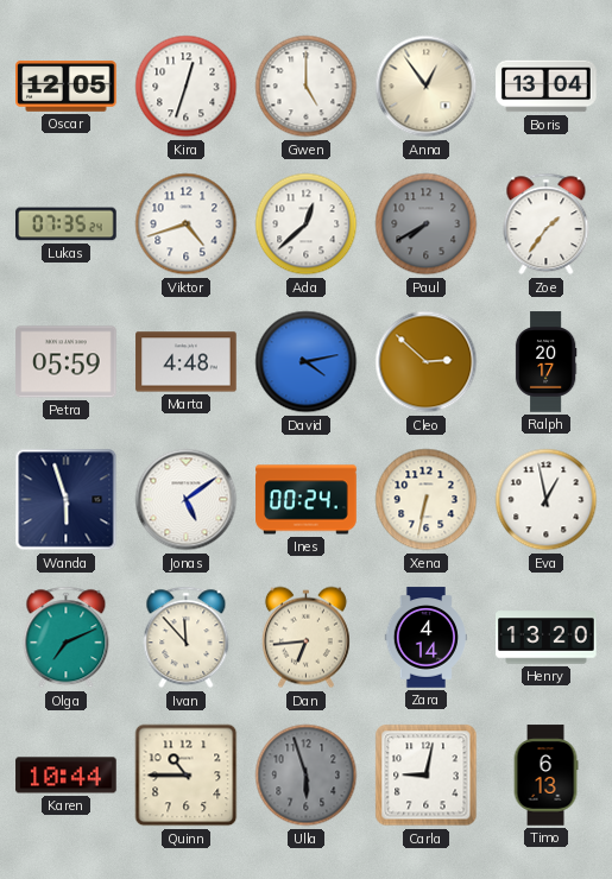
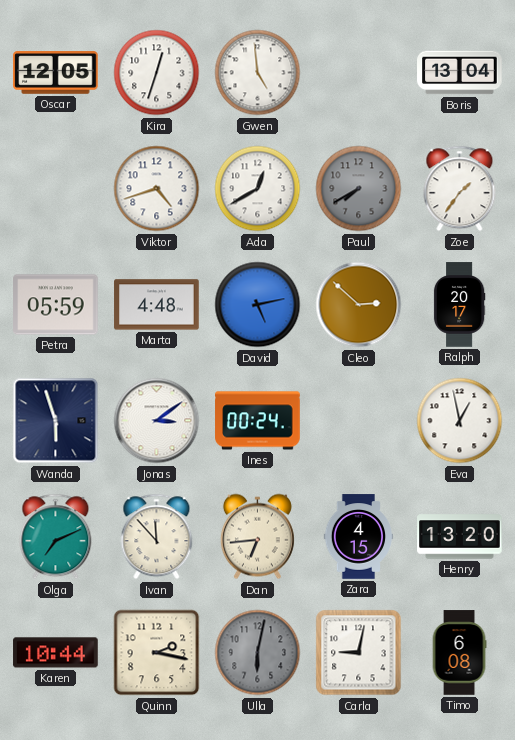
Gwen: 5:00 -> 4:59 (258, 73)
Anna: 12:54 -> none (427, 87)
Lukas: 07:35 -> none (67, 225)
Ada: 12:38 -> 12:40 (258, 189)
David: 4:13 -> 5:13 (258, 305)
Jonas: 5:09 -> 3:09 (157, 421)
Xena: 6:32 -> none (427, 500)
Zara: 4:14 -> 4:15 (359, 537)
Quinn: 10:45 -> 2:17 (157, 653)
Ulla: 5:57 -> 6:02 (258, 653)
Timo: 6:13 -> 6:08 (459, 653)
